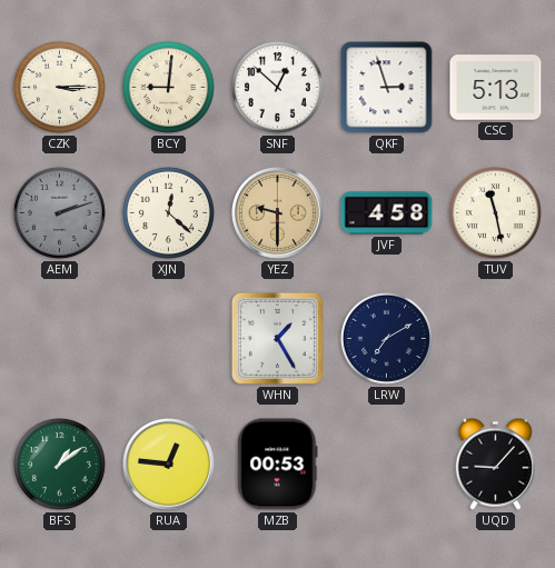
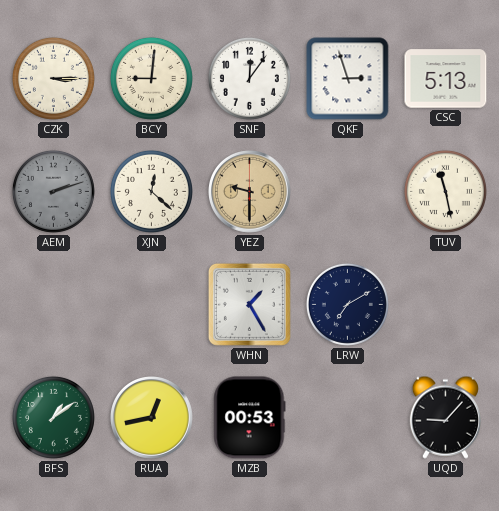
SNF: 12:52 -> 12:06 (249, 78)
JVF: 4:58 -> none (387, 213)
RUA: 12:46 -> 12:43 (152, 418)
